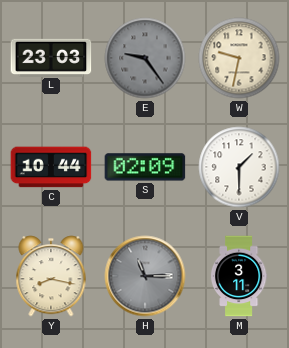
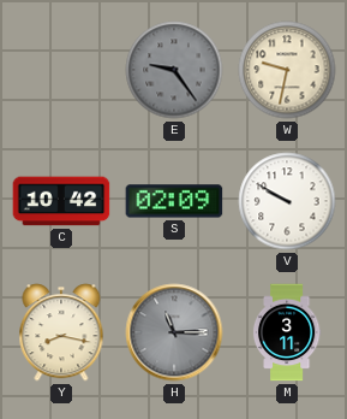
L: 23:03 -> none (51, 57)
C: 10:44 -> 10:42 (61, 201)
V: 1:30 -> 9:50 (287, 201)
